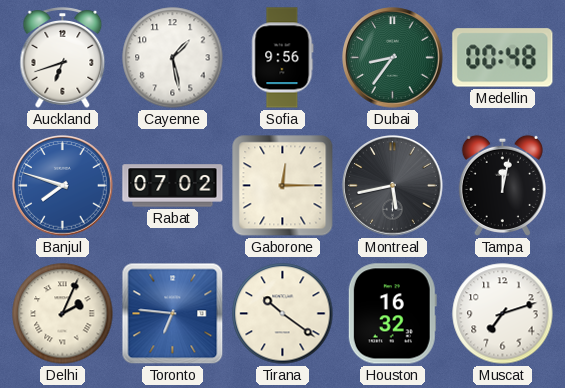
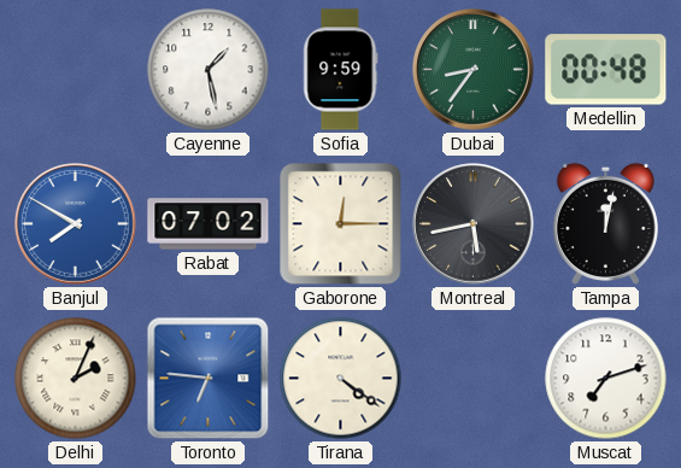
Auckland: 6:42 -> none (63, 58)
Sofia: 9:56 -> 9:59 (341, 70)
Banjul: 7:48 -> 7:50 (76, 224)
Tirana: 10:21 -> 4:21 (341, 379)
Houston: 16:32 -> none (392, 314)
